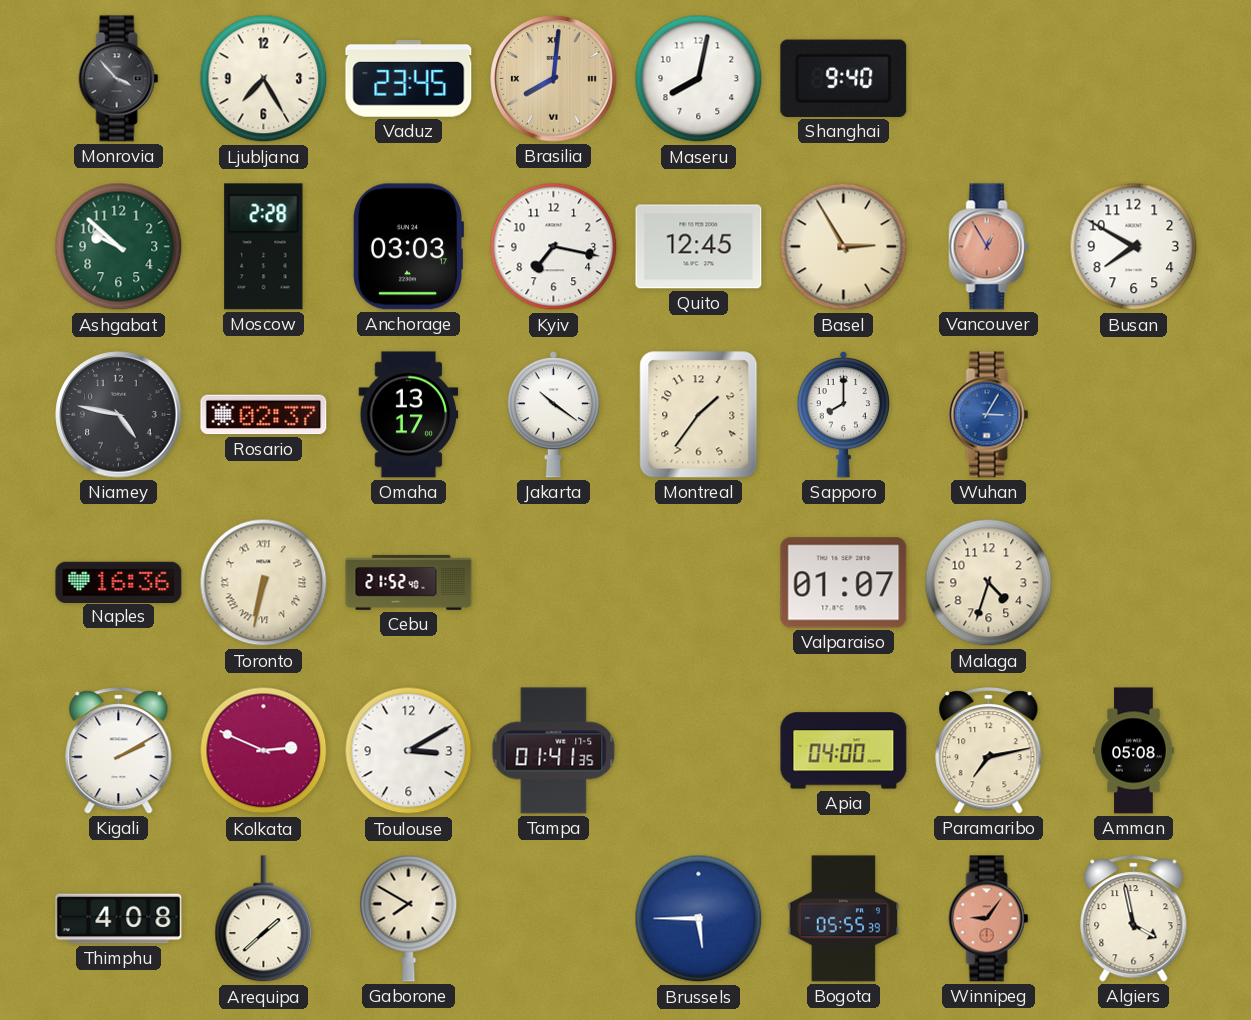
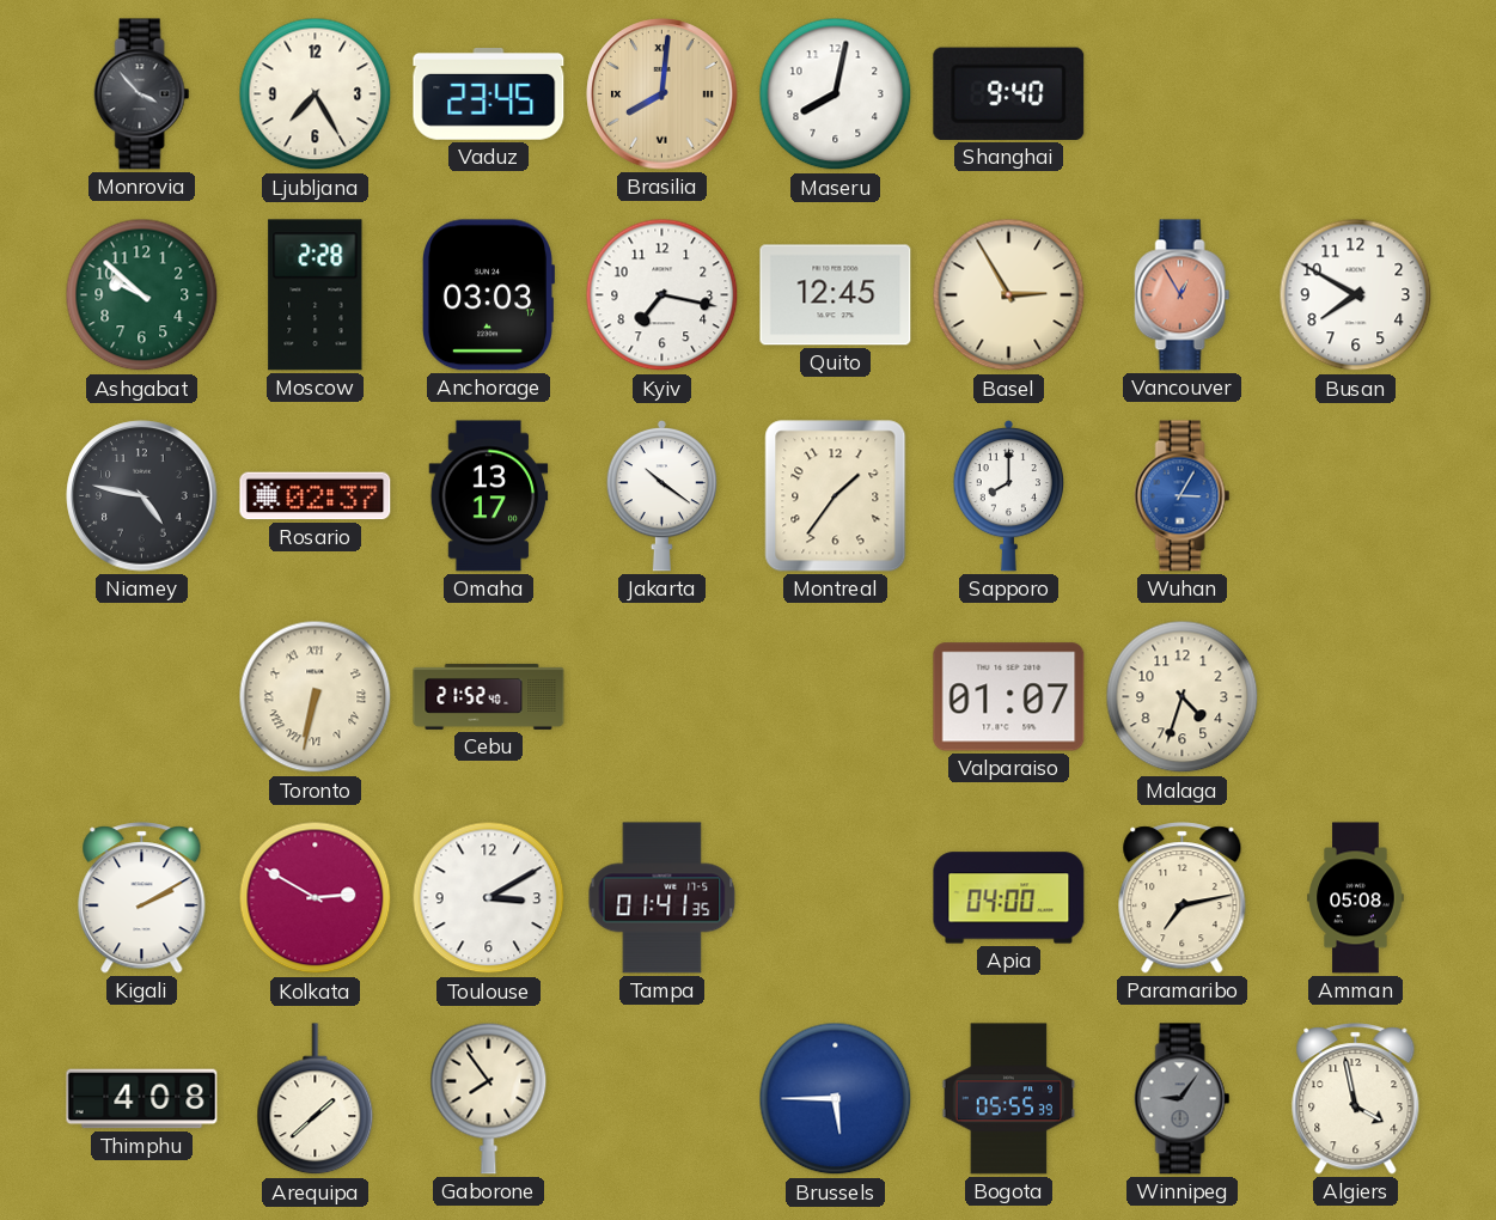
Naples: 16:36 -> none (119, 582)
Kolkata: 2:49 -> 2:50 (316, 898)
Gaborone: 7:50 -> 7:54 (489, 1098)
Winnipeg dial: salmon -> grey (1183, 1099)
